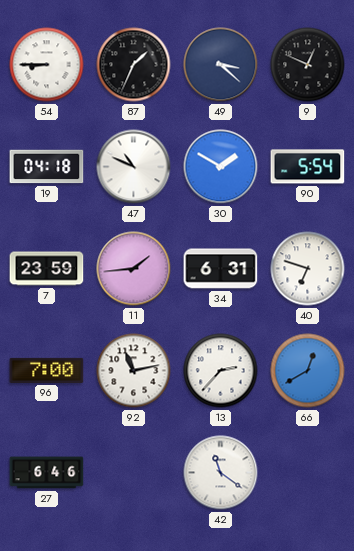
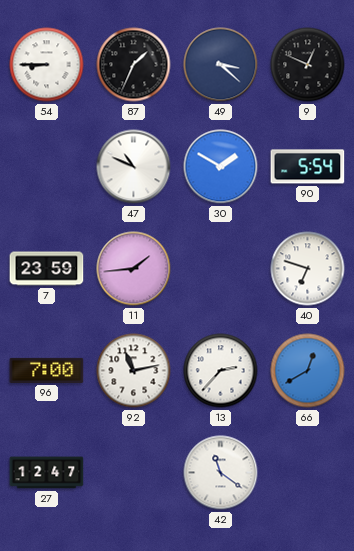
19: 04:18 -> none (47, 167)
34: 6:31 -> none (221, 269)
27: 6:46 -> 12:47 (47, 473)
